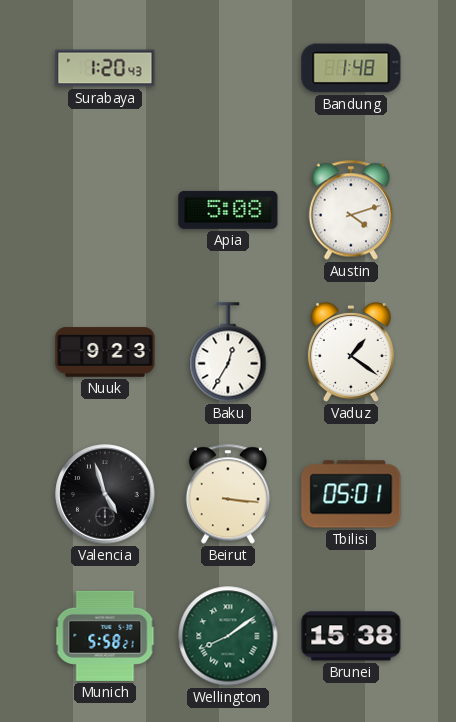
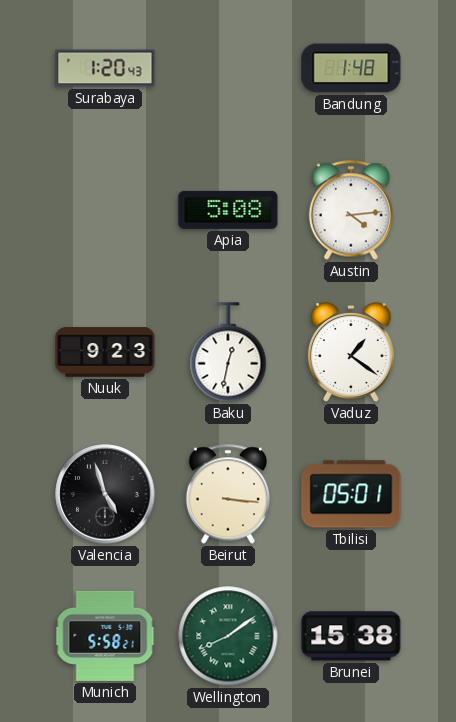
Austin: 4:12 -> 4:14 (351, 210)
Baku: 12:35 -> 12:32 (228, 352)
